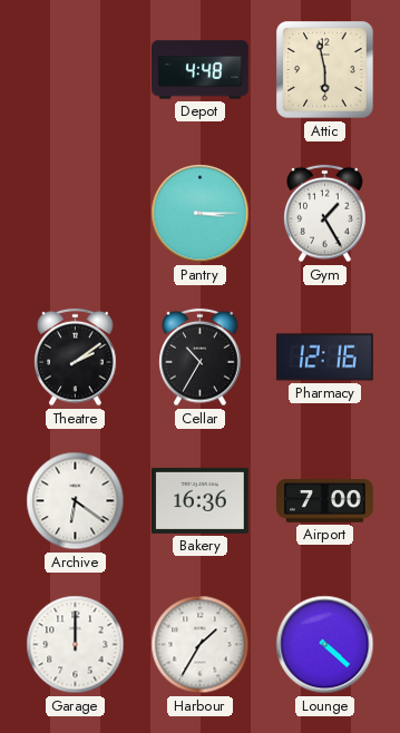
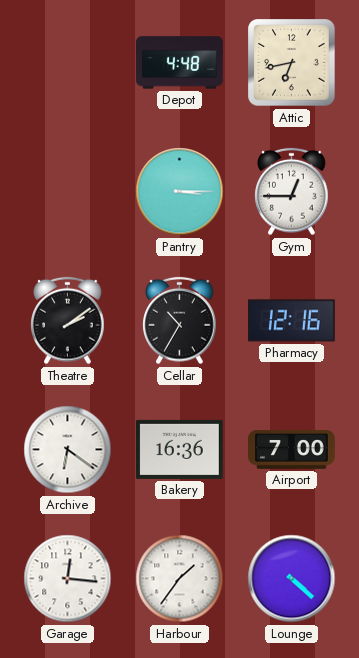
Attic: 5:58 -> 6:43 (292, 63)
Gym: 1:25 -> 12:45 (292, 192)
Garage: 12:00 -> 12:16 (68, 579)
Harbour: 1:35 -> 1:36 (180, 579)
